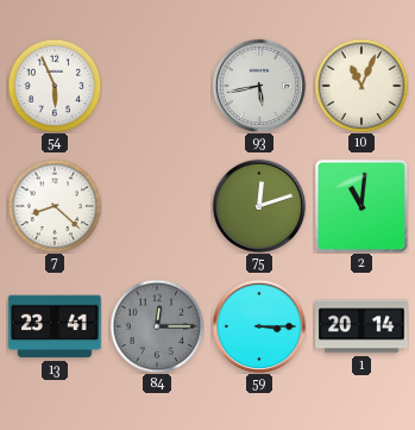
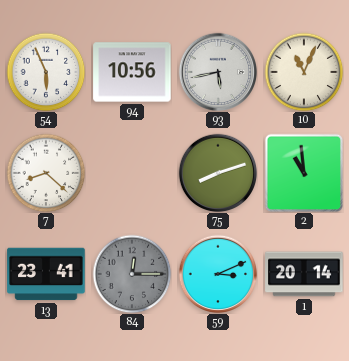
94: none -> 10:56 (132, 72)
75: 12:12 -> 8:12 (218, 173)
2: 11:01 -> 10:59 (303, 172)
59: 3:15 -> 3:11 (218, 274)
